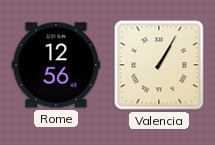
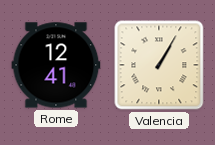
Rome: 12:56 -> 12:41 (56, 65)
